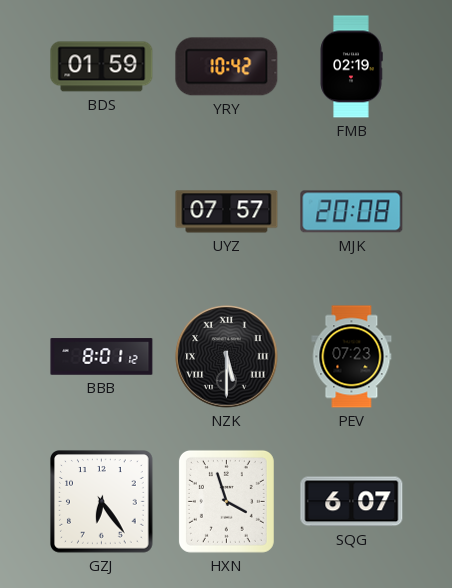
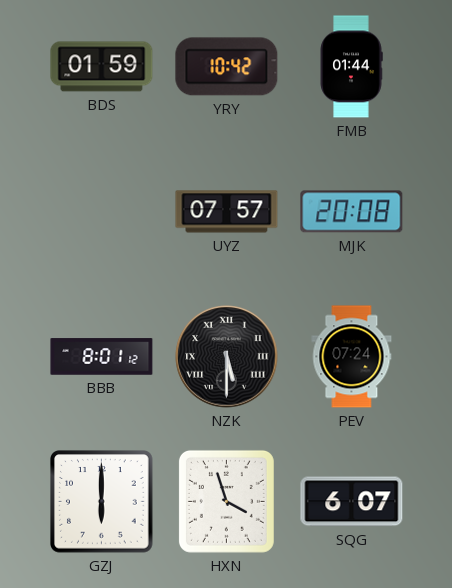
FMB: 02:19 -> 01:44 (351, 67)
PEV: 07:23 -> 07:24 (352, 357)
GZJ: 6:24 -> 6:00 (102, 502)
